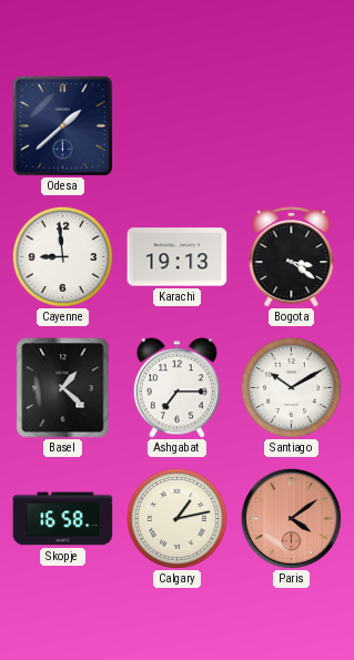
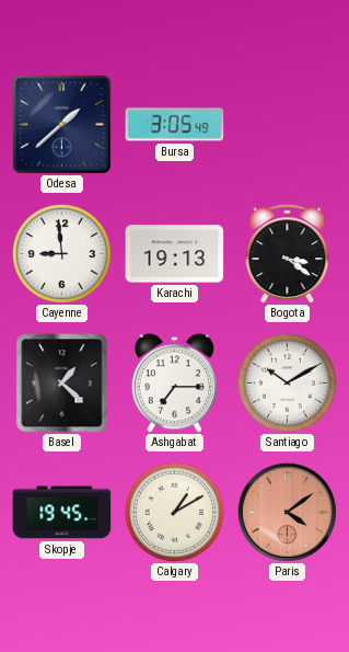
Bursa: none -> 3:05 (175, 125)
Skopje: 16:58 -> 19:45 (62, 513)
Calgary: 1:13 -> 1:10 (174, 512)
